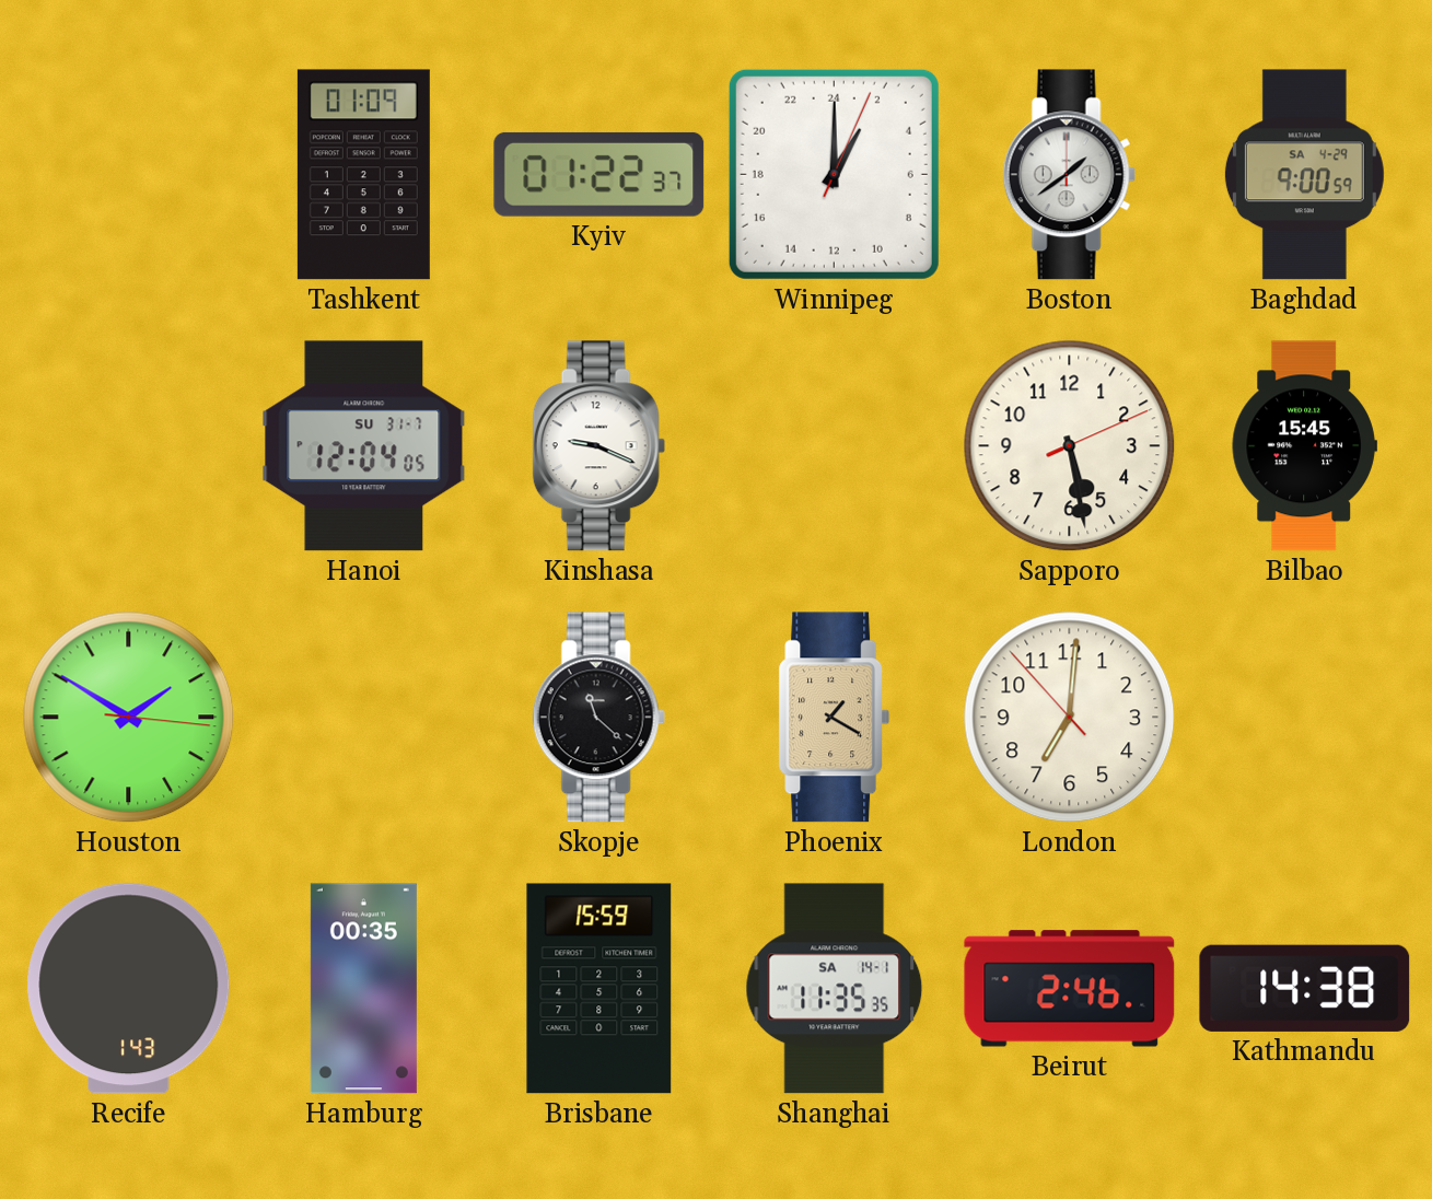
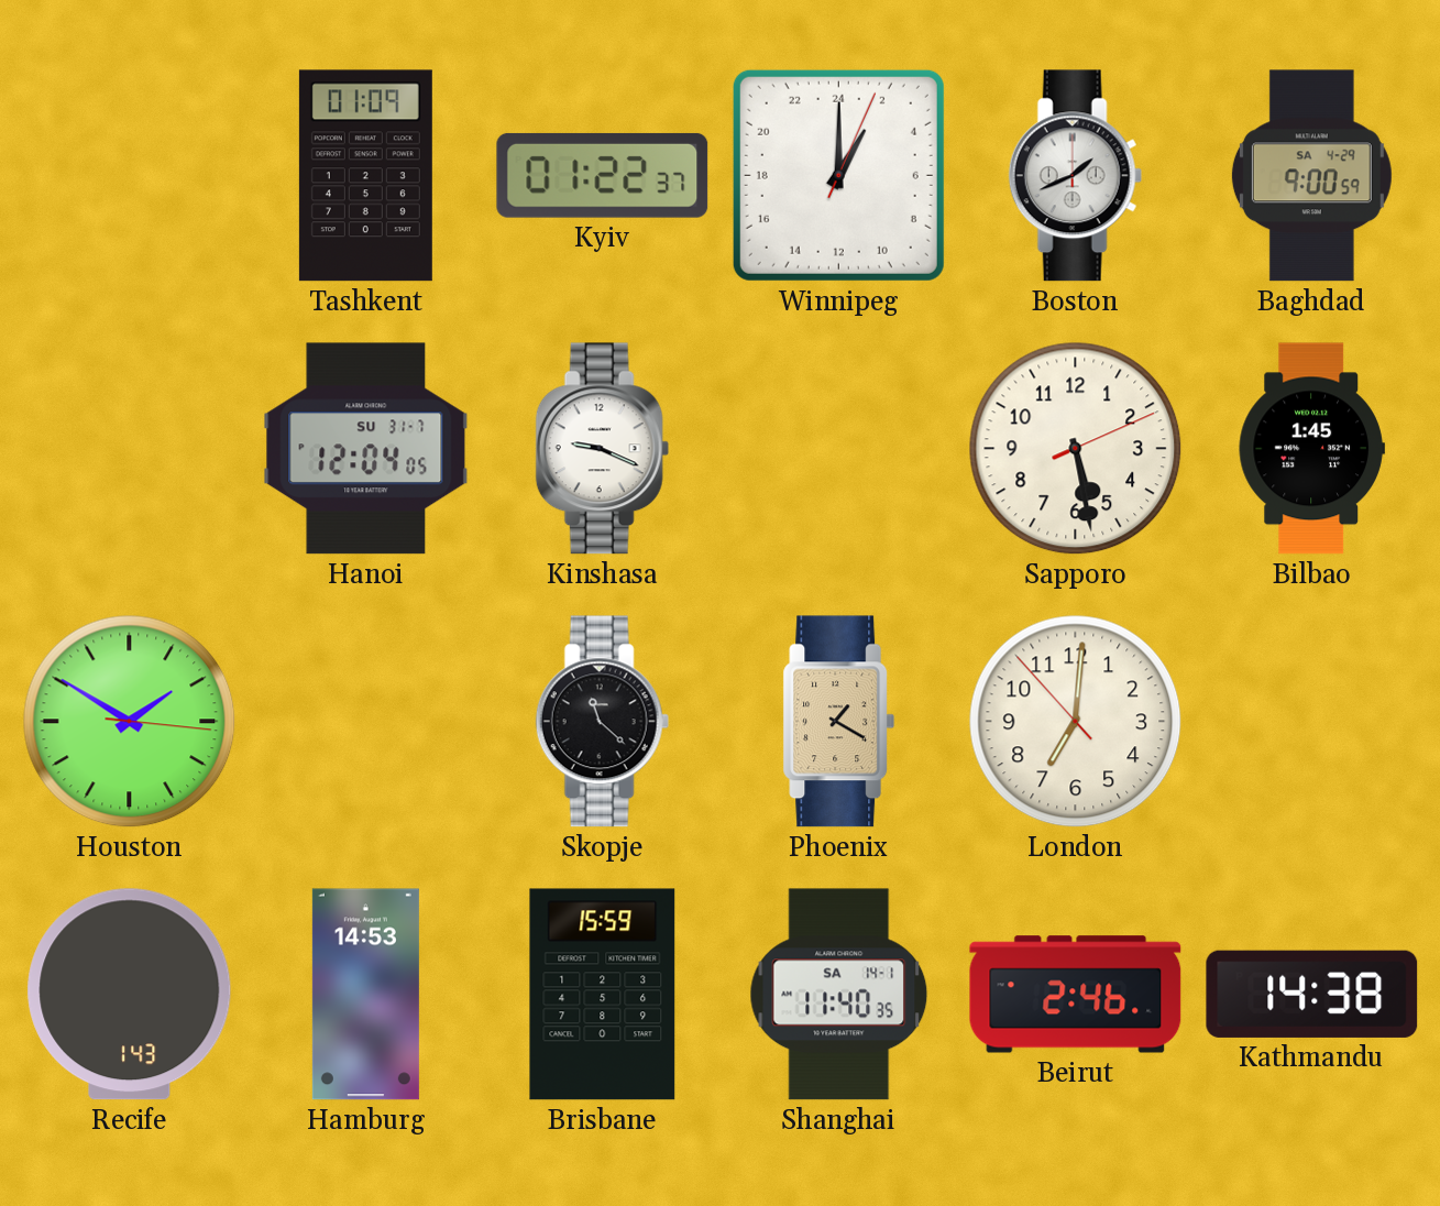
Boston: 1:39 -> 1:41 (1075, 176)
Bilbao: 15:45 -> 1:45 (1311, 449)
Hamburg: 00:35 -> 14:53 (365, 995)
Shanghai: 11:35 -> 11:40 (839, 995)
